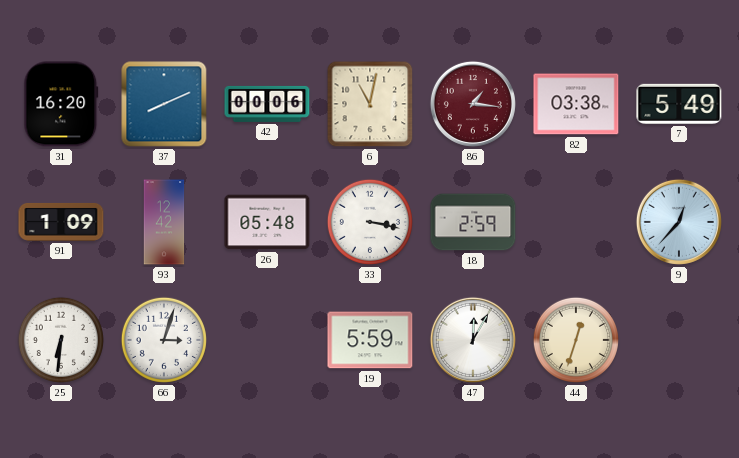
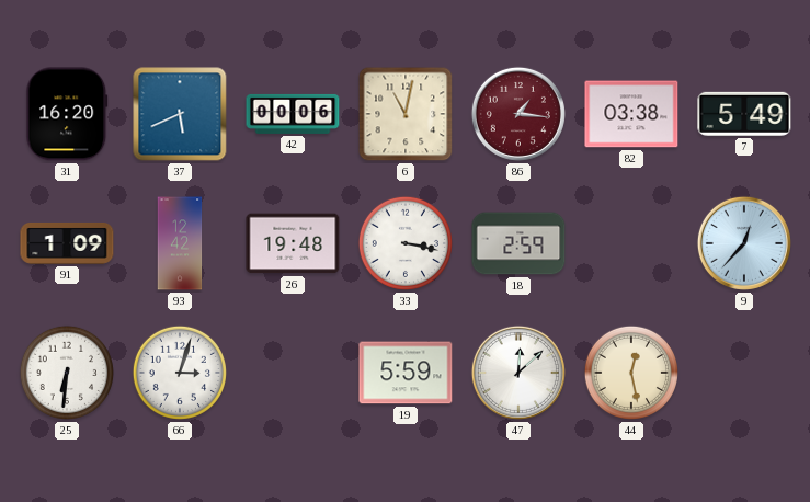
37: 8:11 -> 5:41 (180, 114)
26: 05:48 -> 19:48 (293, 243)
47: 12:05 -> 12:08 (518, 373)
44: 12:33 -> 12:28 (631, 373)
